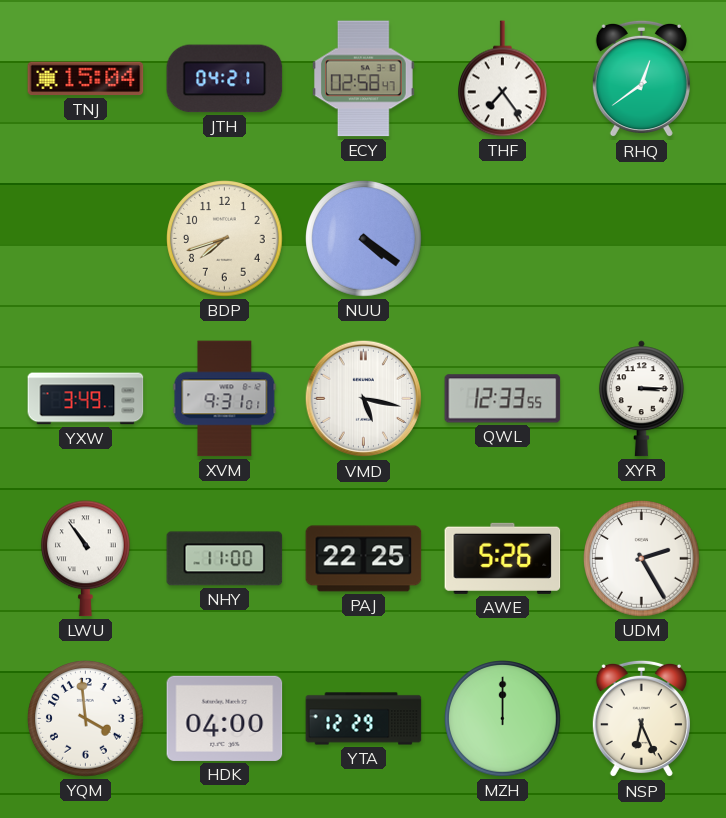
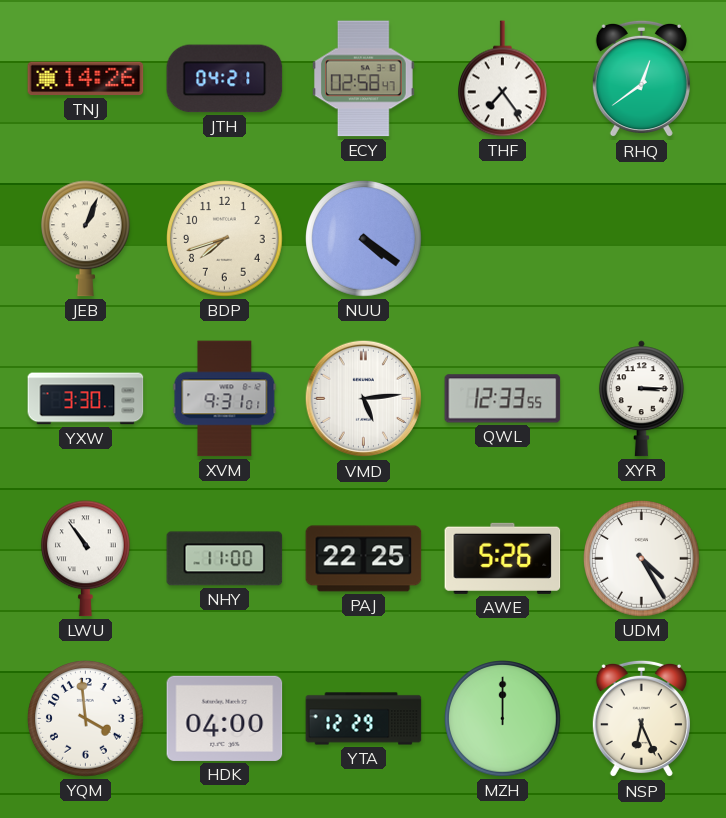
TNJ: 15:04 -> 14:26 (86, 79)
JEB: none -> 1:04 (86, 239)
YXW: 3:49 -> 3:30 (86, 399)
VMD: 5:17 -> 5:14 (364, 399)
UDM: 2:25 -> 4:25 (642, 559)
